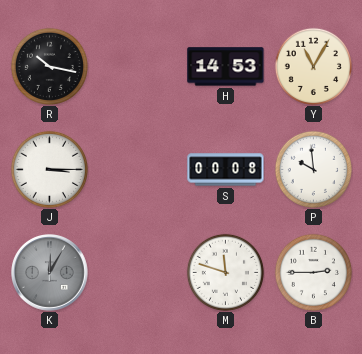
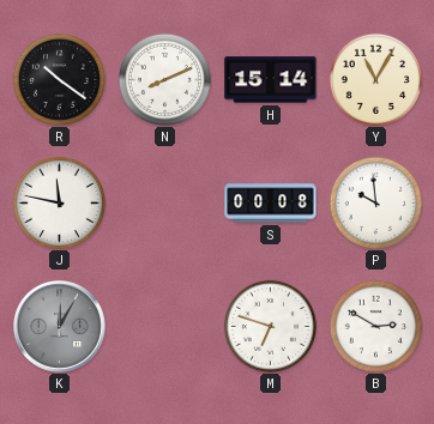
R: 10:17 -> 10:21 (59, 79)
N: none -> 8:11 (164, 79)
H: 14:53 -> 15:14 (271, 80)
J: 3:15 -> 11:47 (59, 202)
M: 11:48 -> 6:48 (270, 326)
B: 2:45 -> 2:50 (375, 326)
